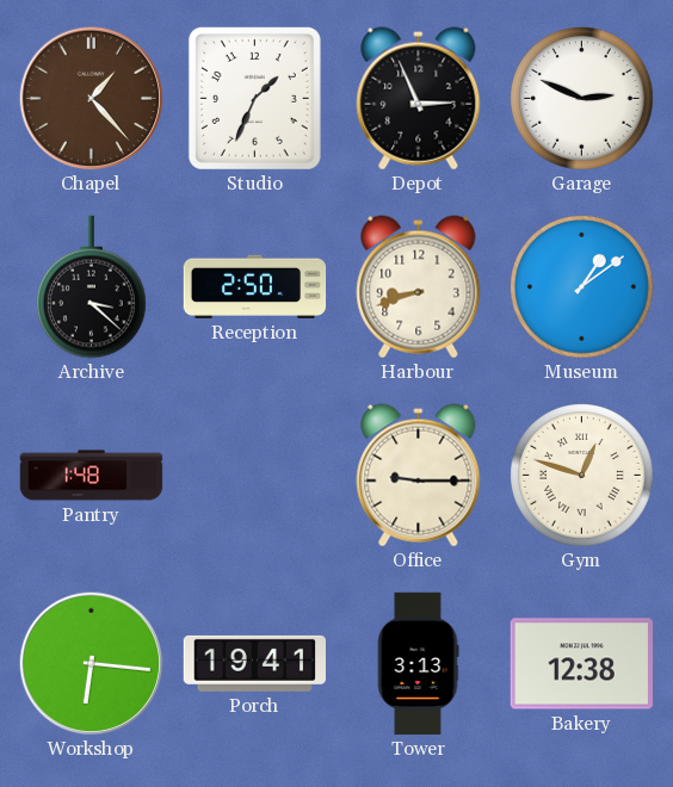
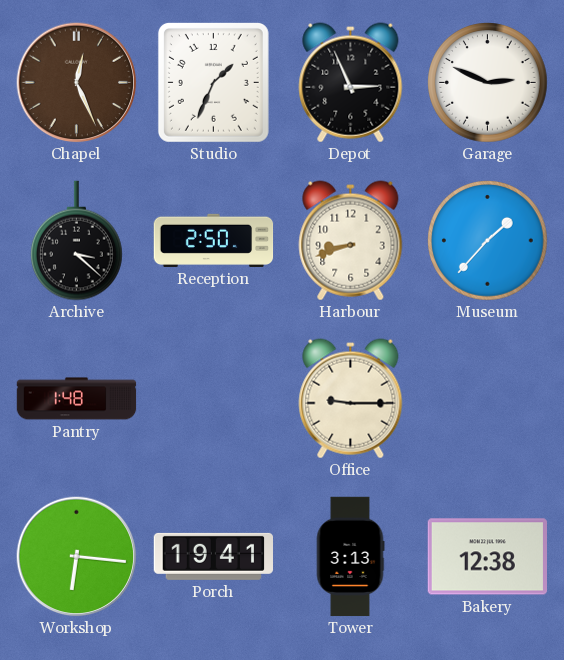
Chapel: 1:23 -> 12:26 (77, 83)
Museum: 1:09 -> 1:37 (488, 241)
Gym: 12:48 -> none (582, 476)
